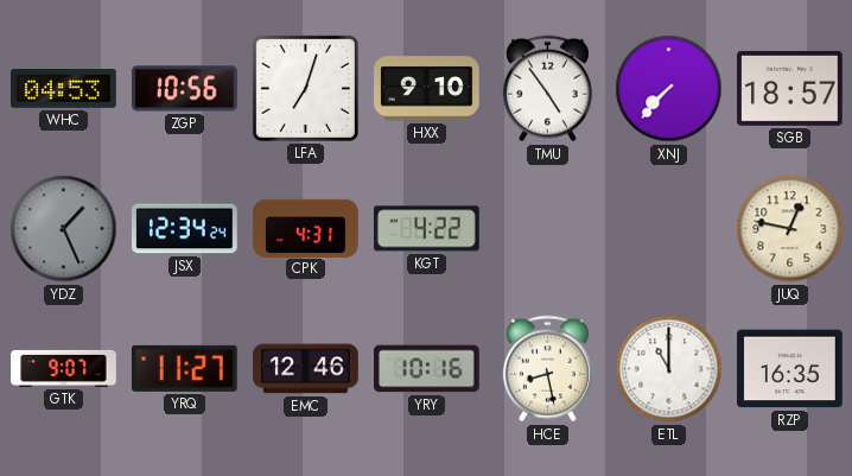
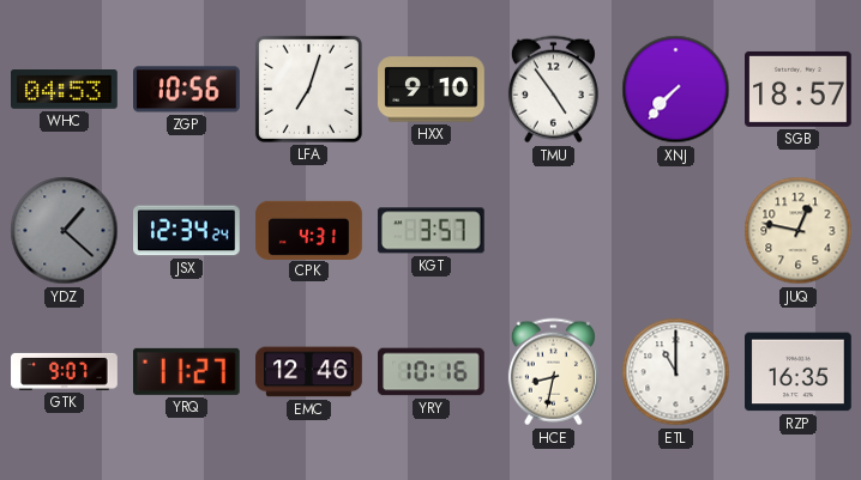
YDZ: 1:26 -> 1:22 (65, 231)
KGT: 4:22 -> 3:57 (431, 231)
HCE: 8:28 -> 8:32 (553, 372)
